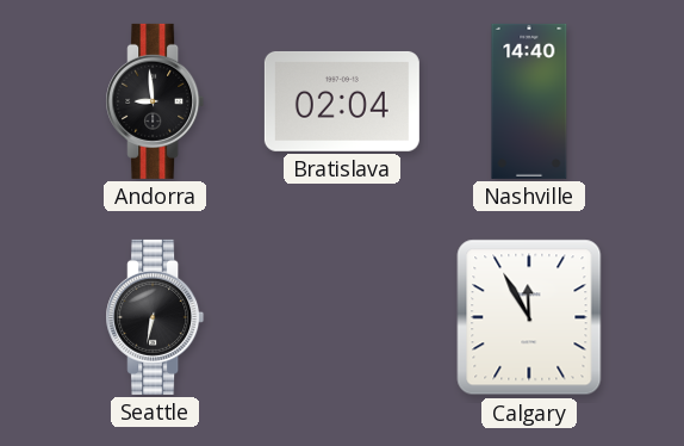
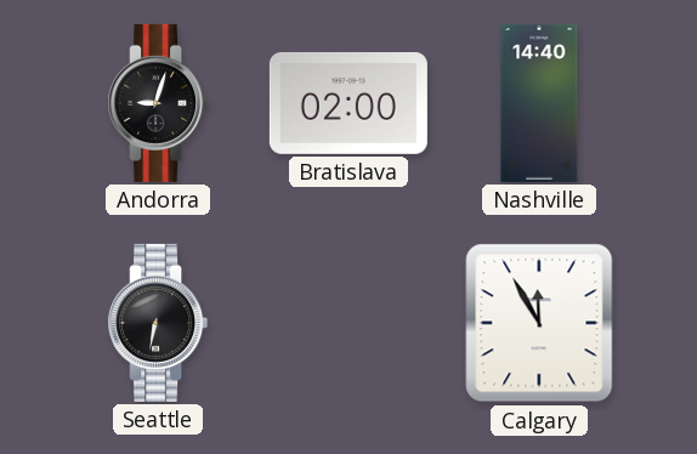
Andorra: 8:59 -> 9:03 (158, 103)
Bratislava: 02:04 -> 02:00 (348, 103)
